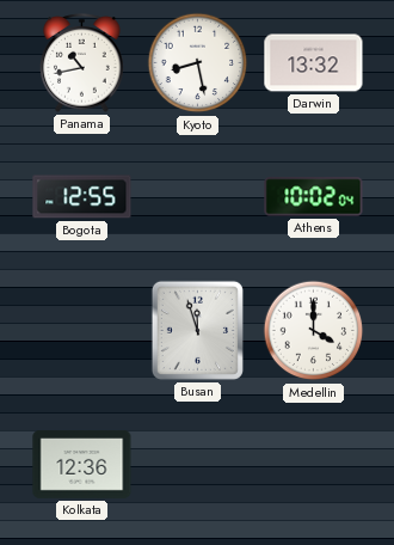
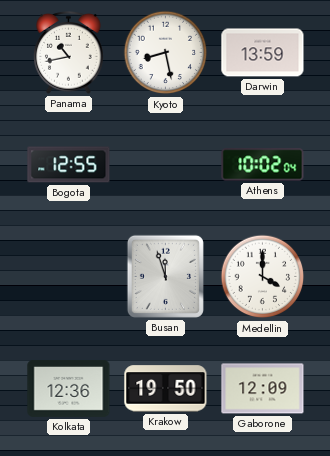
Darwin: 13:32 -> 13:59 (263, 53)
Krakow: none -> 19:50 (166, 389)
Gaborone: none -> 12:09 (263, 389)
